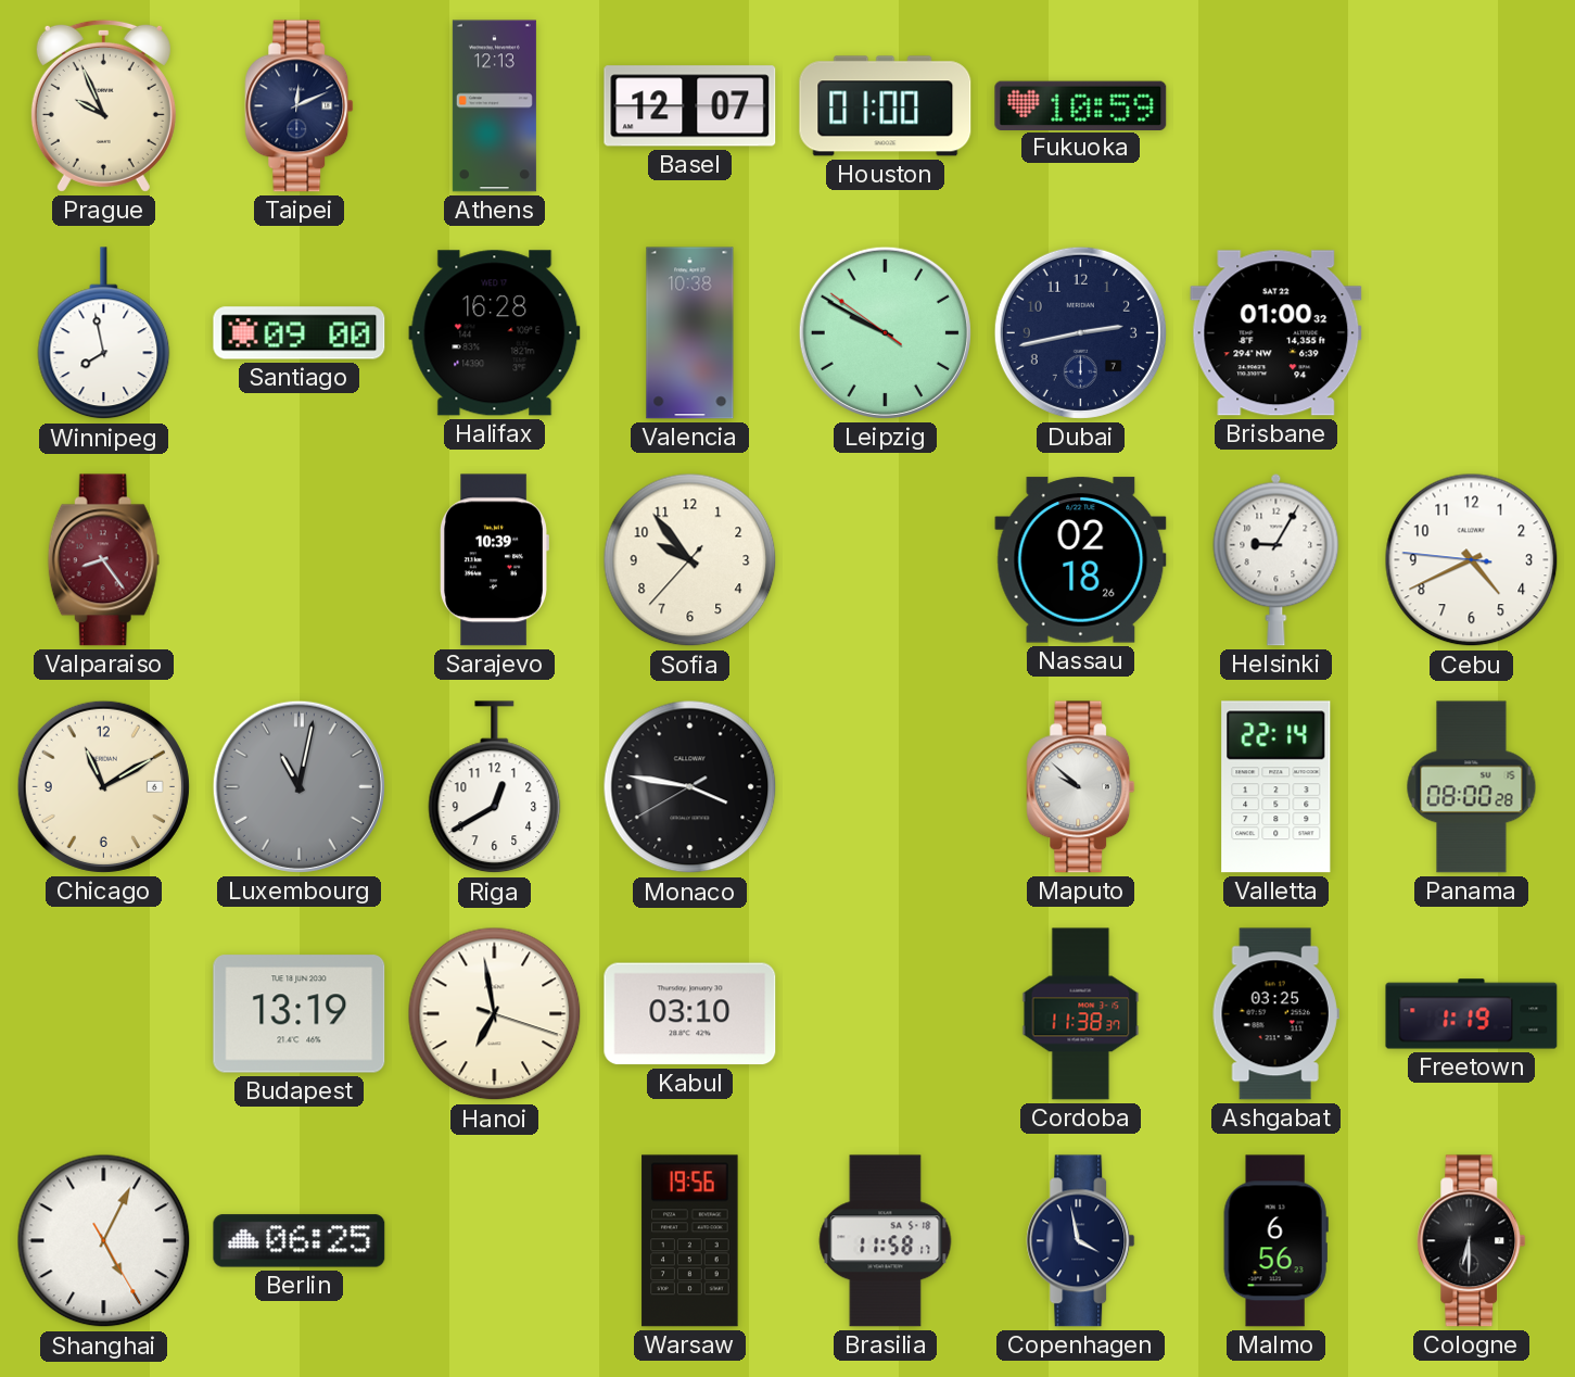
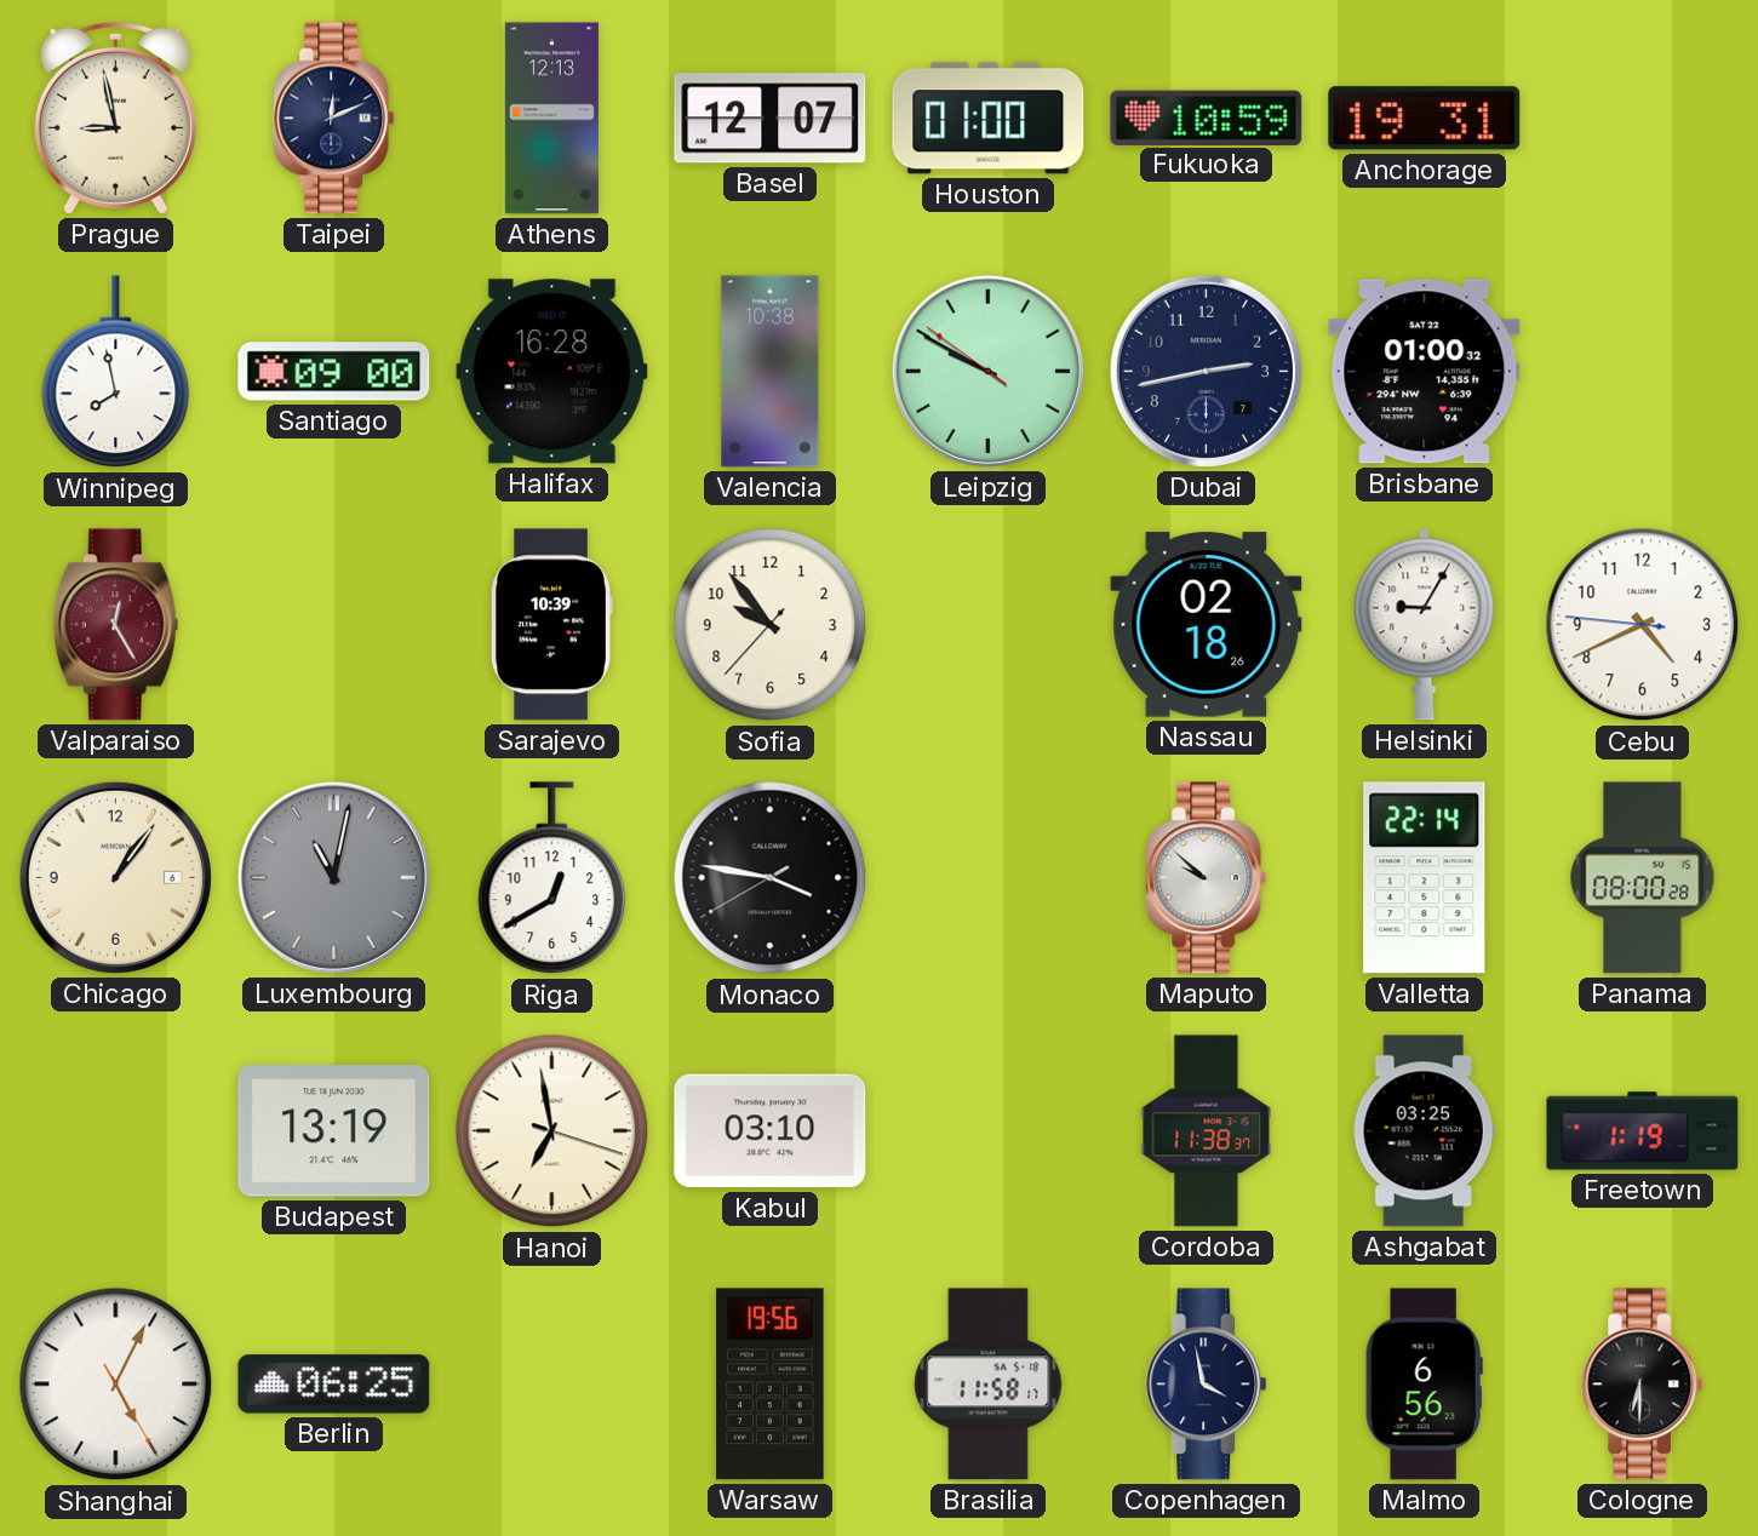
Prague: 9:56 -> 8:58 (115, 118)
Anchorage: none -> 19:31 (1425, 119)
Valparaiso: 8:24 -> 12:25 (115, 625)
Chicago: 11:10 -> 1:06 (115, 877)
